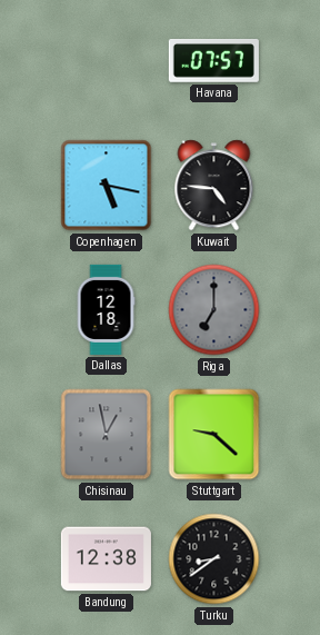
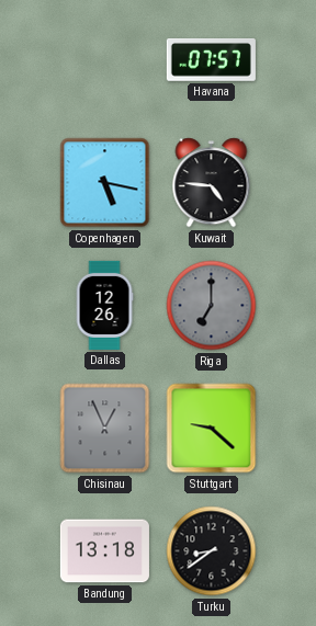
Dallas: 12:18 -> 12:26 (104, 305)
Chisinau: 12:58 -> 12:56 (105, 429)
Bandung: 12:38 -> 13:18 (104, 551)
